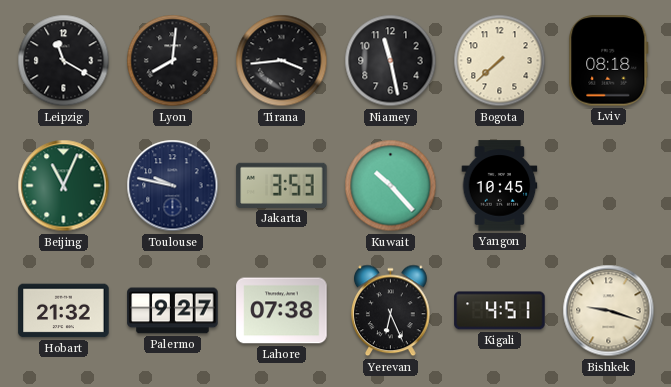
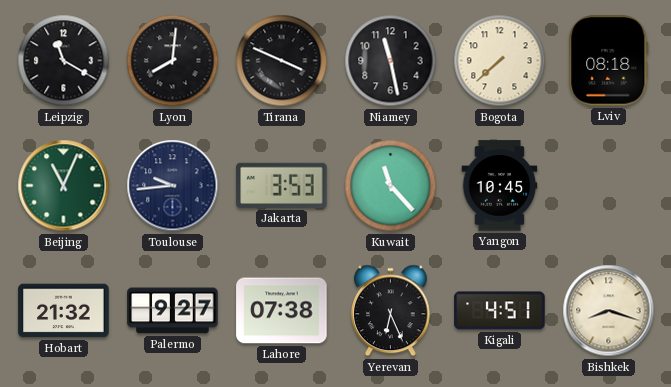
Tirana: 3:44 -> 3:49 (282, 61)
Toulouse: 9:47 -> 9:44 (173, 186)
Kuwait: 10:23 -> 11:23 (391, 186)
Bishkek: 9:18 -> 8:18 (609, 311)
